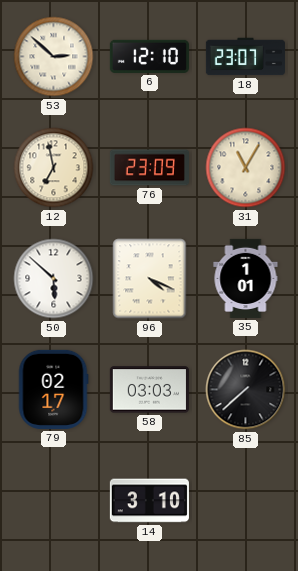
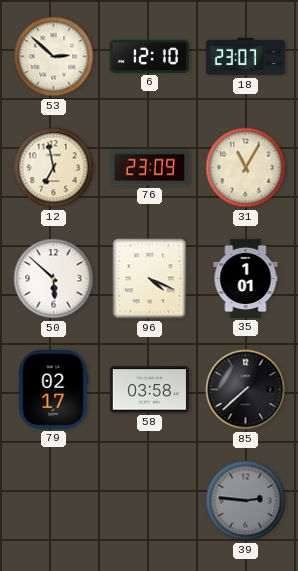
58: 03:03 -> 03:58 (149, 390)
14: 3:10 -> none (149, 501)
39: none -> 2:46 (246, 501)
